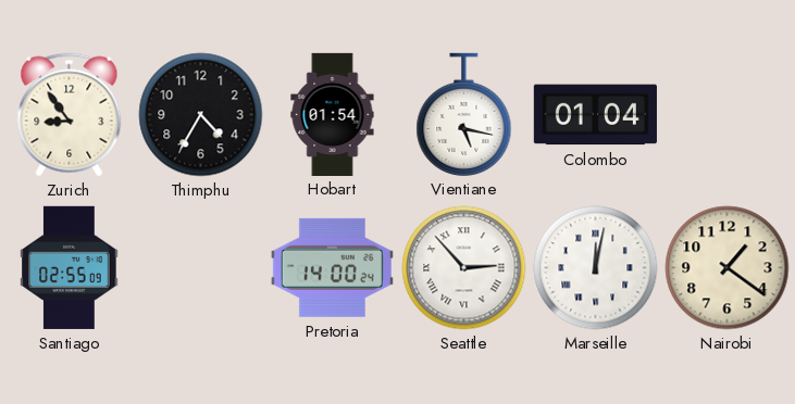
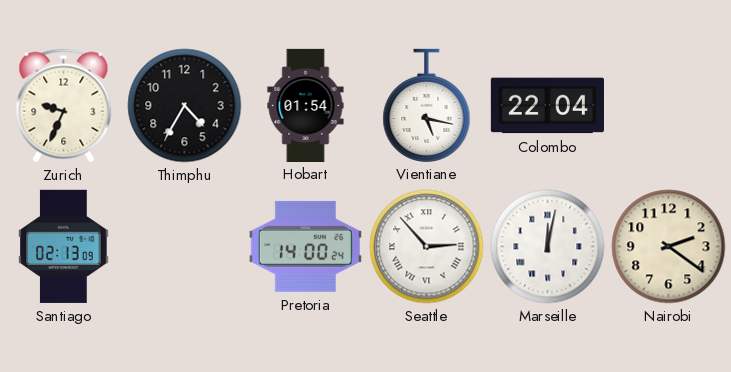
Zurich: 8:54 -> 9:34 (64, 106)
Colombo: 01:04 -> 22:04 (547, 106)
Santiago: 02:55 -> 02:13 (64, 246)
Nairobi: 1:21 -> 2:21 (669, 247)
